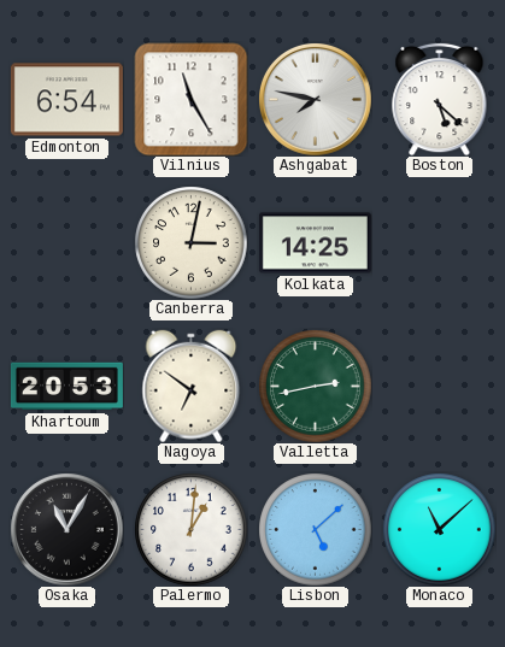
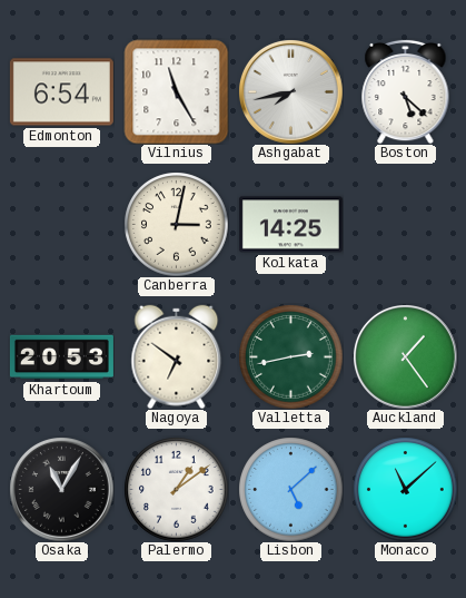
Ashgabat: 7:47 -> 7:43 (291, 92)
Auckland: none -> 1:24 (406, 357)
Palermo: 1:01 -> 1:09 (176, 489)
